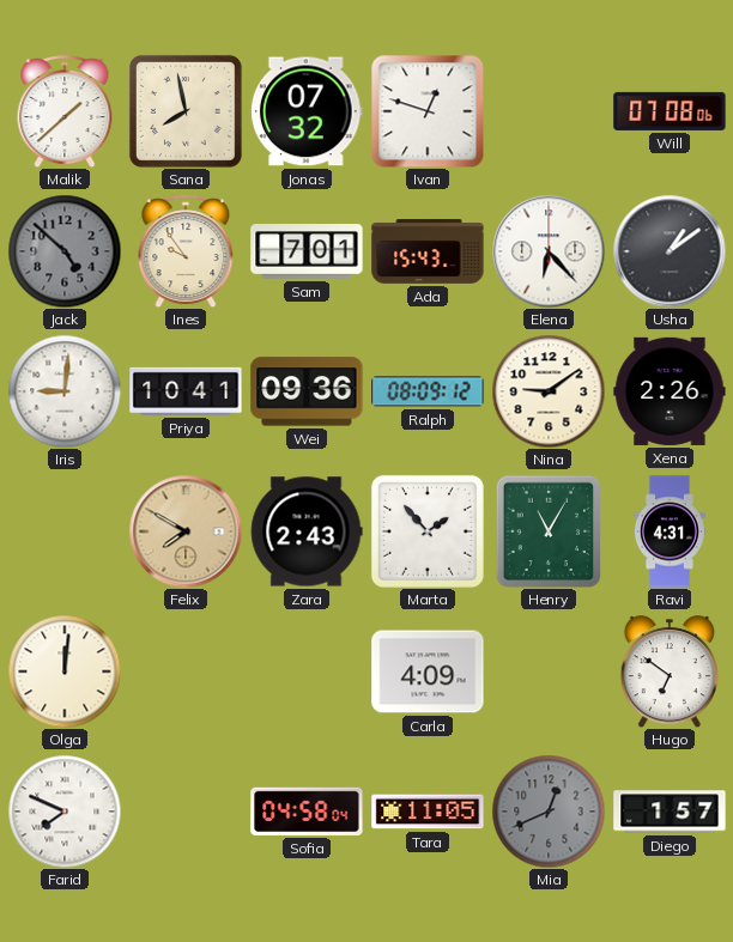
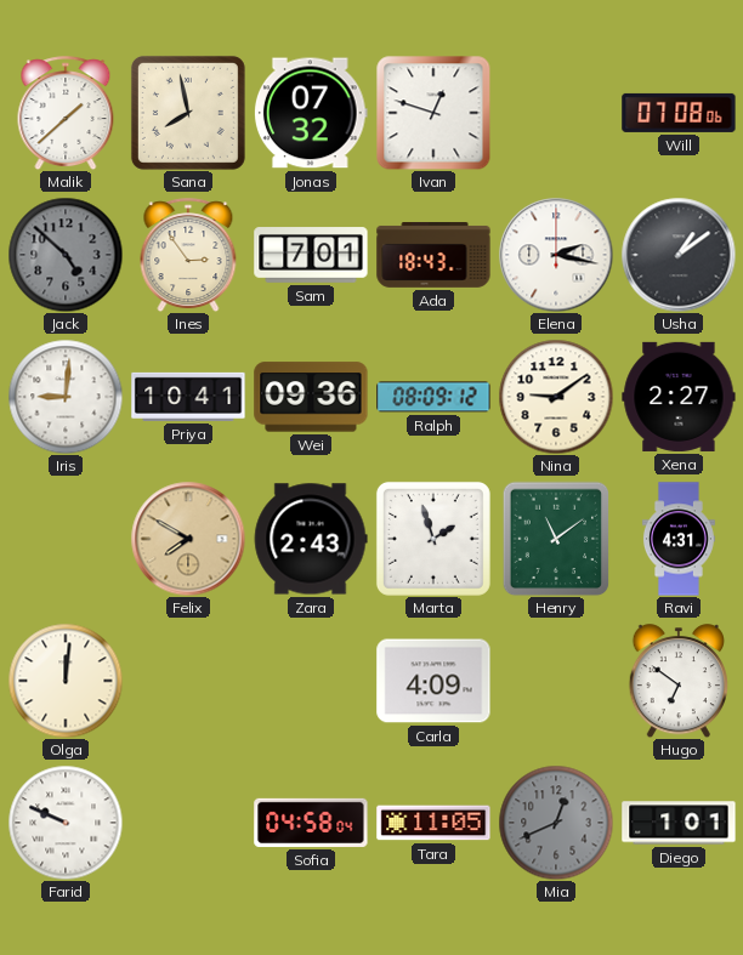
Ines: 9:54 -> 2:54 (188, 255)
Ada: 15:43 -> 18:43 (433, 256)
Elena: 6:23 -> 2:17 (556, 255)
Xena: 2:26 -> 2:27 (679, 397)
Marta: 1:53 -> 1:57 (433, 539)
Henry: 11:05 -> 11:09 (556, 539)
Farid: 7:49 -> 9:49 (66, 823)
Diego: 1:57 -> 1:01 (679, 823)
